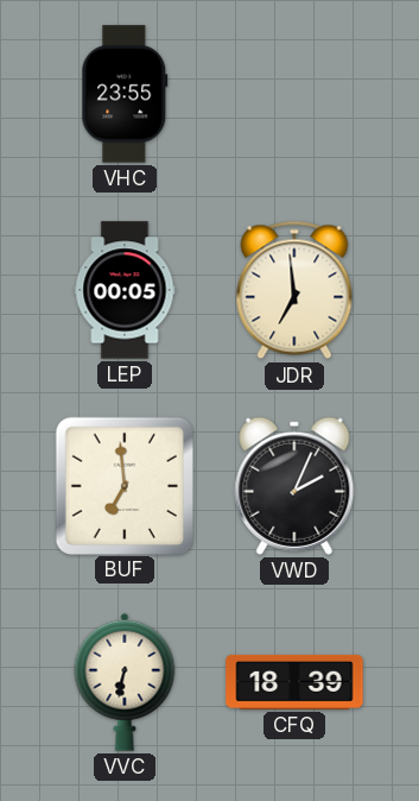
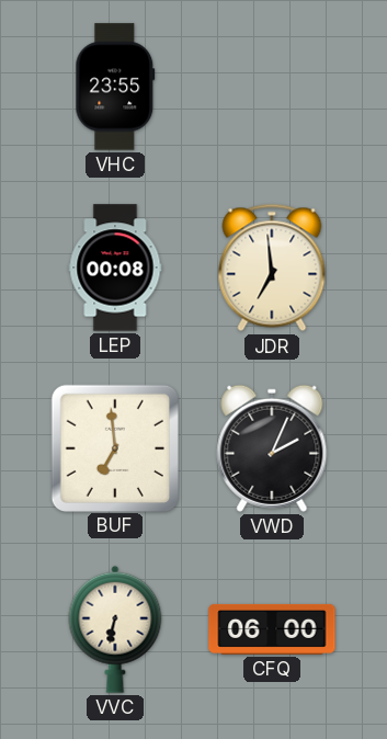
LEP: 00:05 -> 00:08 (115, 268)
CFQ: 18:39 -> 06:00 (272, 629)
